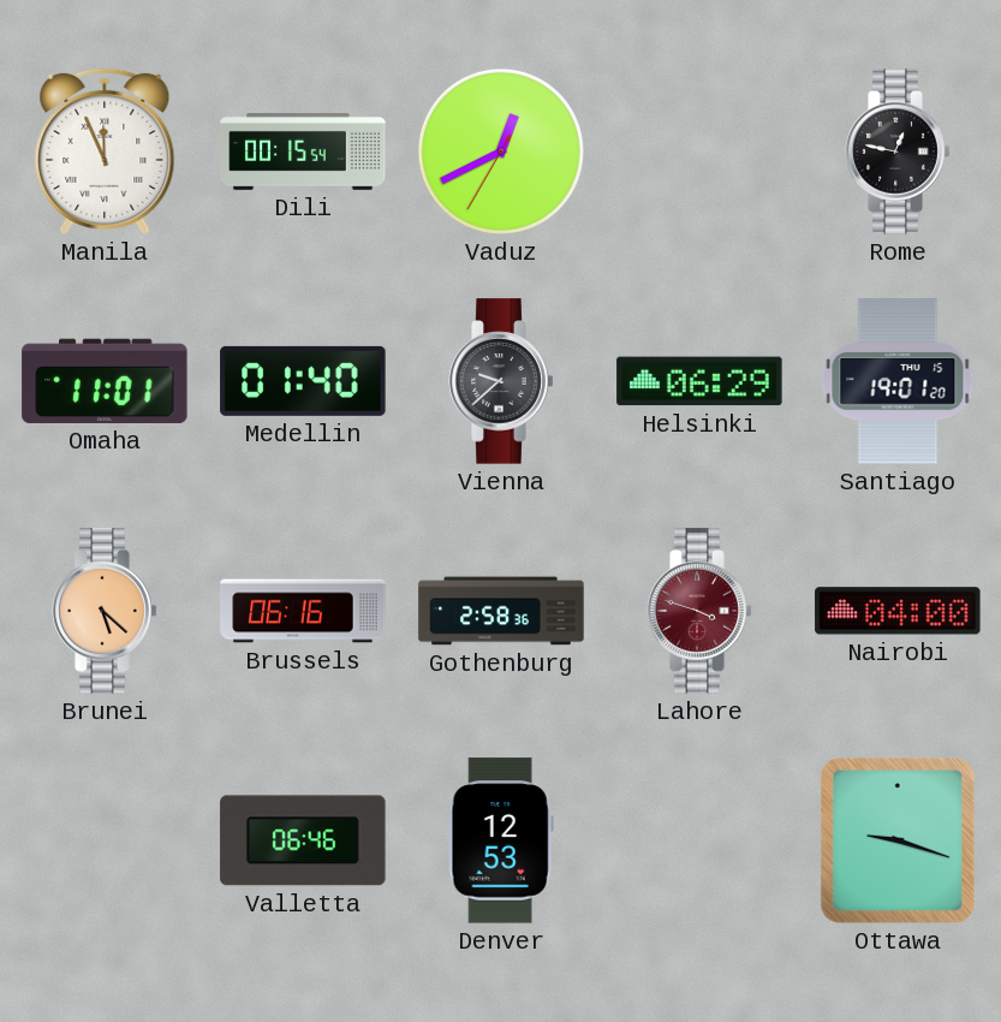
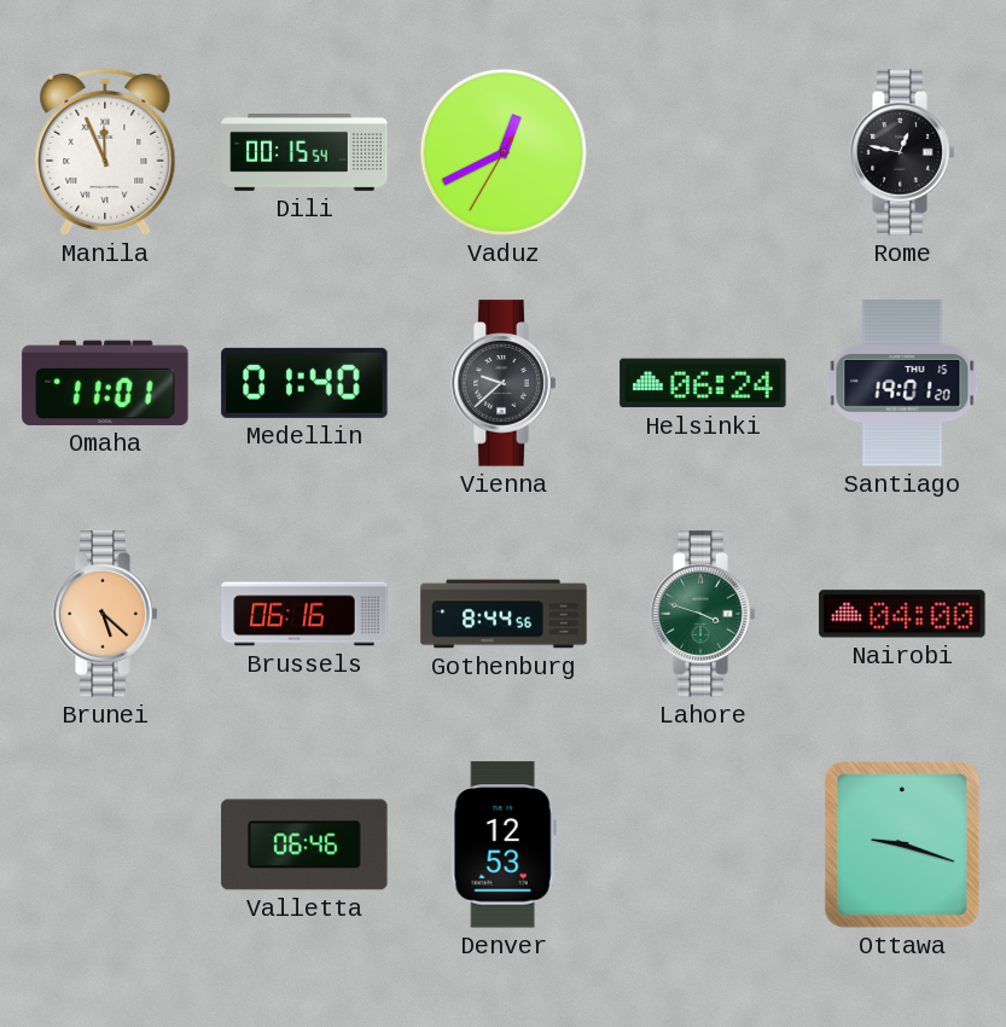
Helsinki: 06:29 -> 06:24 (703, 383)
Gothenburg: 2:58 -> 8:44 (504, 614)
Lahore dial: burgundy -> green (703, 614)
